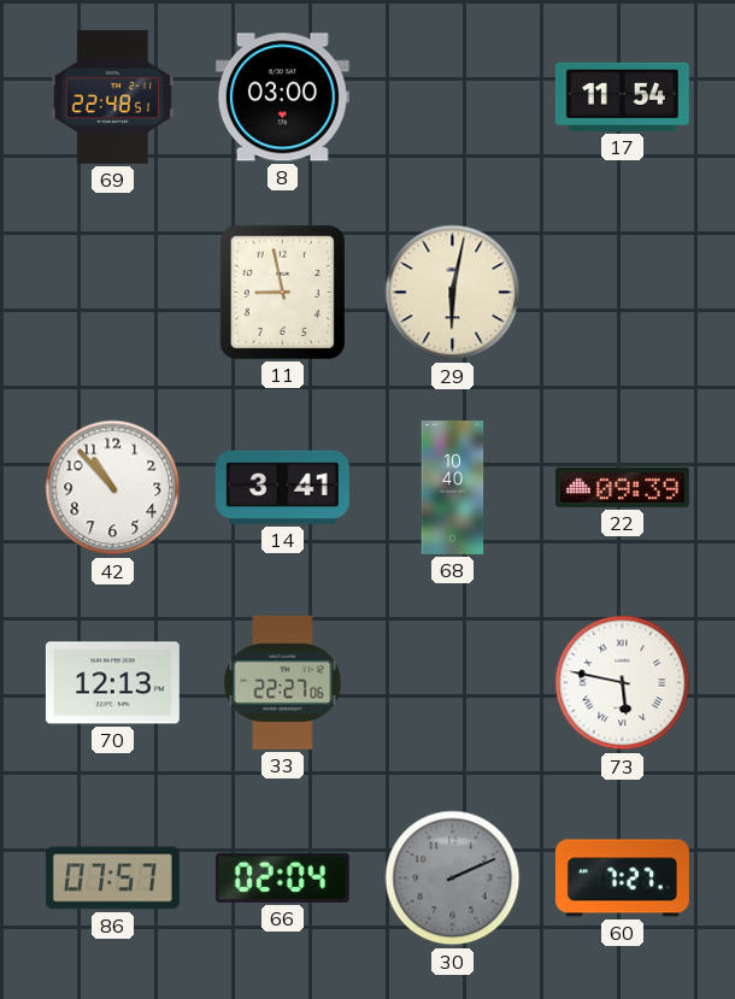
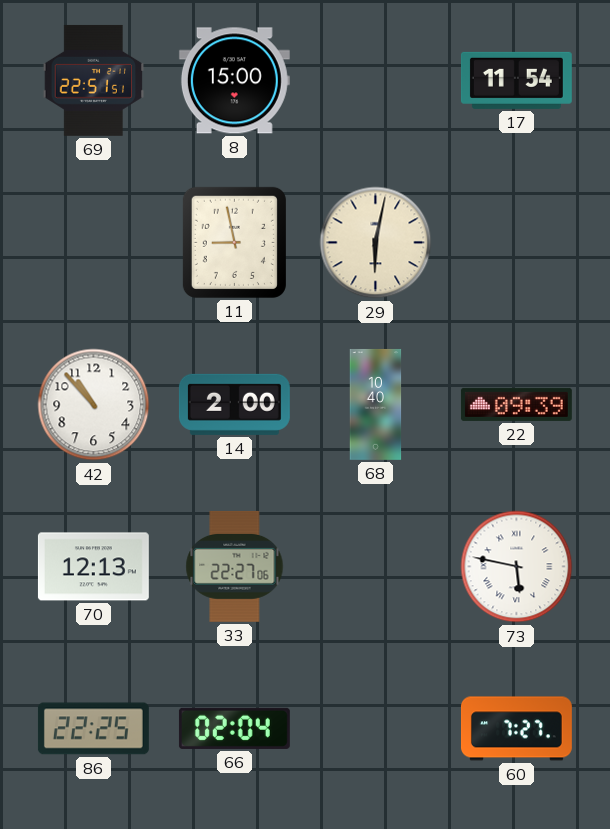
69: 22:48 -> 22:51 (94, 80)
8: 03:00 -> 15:00 (234, 81)
14: 3:41 -> 2:00 (234, 404)
86: 07:57 -> 22:25 (93, 729)
30: 2:11 -> none (453, 878)
